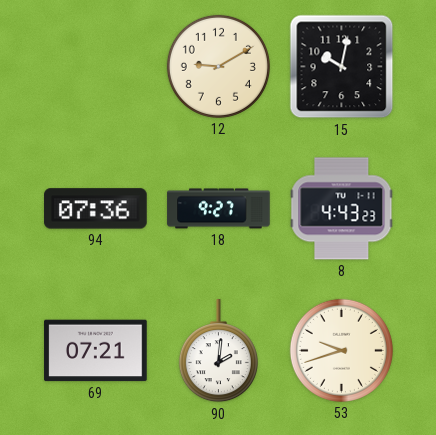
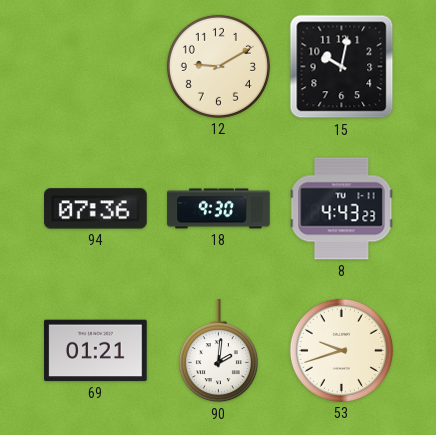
18: 9:27 -> 9:30 (219, 209)
69: 07:21 -> 01:21 (96, 351)
